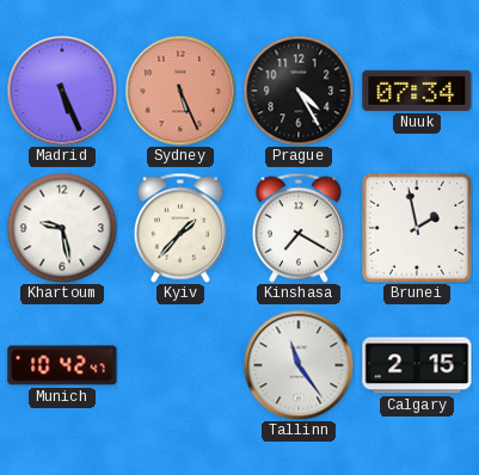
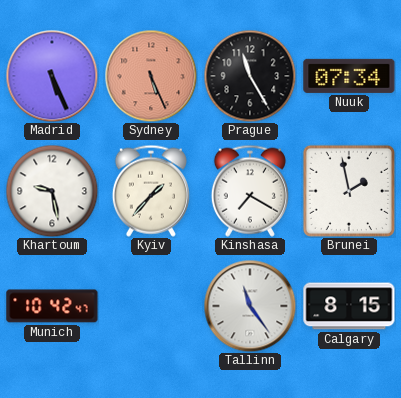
Prague: 4:25 -> 11:25 (250, 76)
Calgary: 2:15 -> 8:15 (349, 306)
